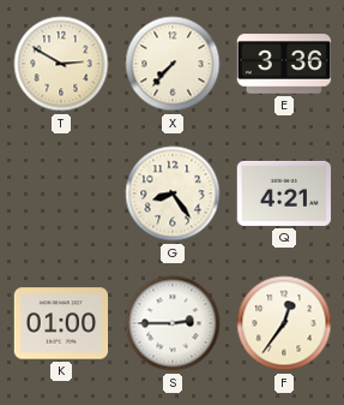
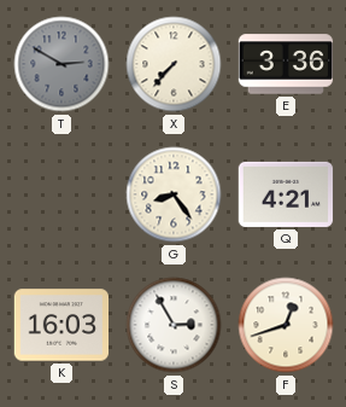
T dial: cream -> grey (61, 64)
K: 01:00 -> 16:03 (61, 325)
S: 2:45 -> 2:55 (174, 325)
F: 12:36 -> 12:42 (286, 325)
